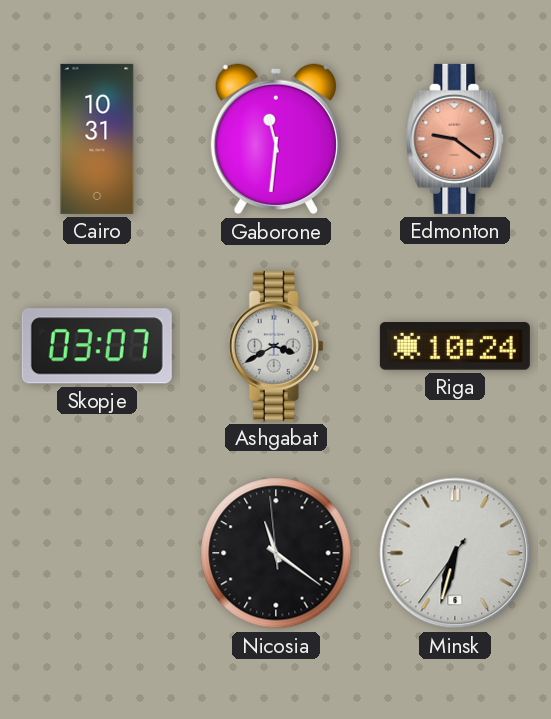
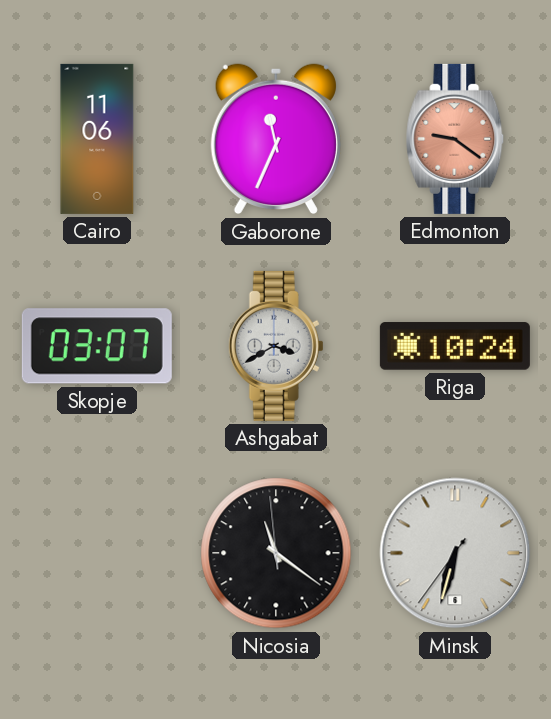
Cairo: 10:31 -> 11:06 (97, 139)
Gaborone: 11:31 -> 11:34 (276, 139)
